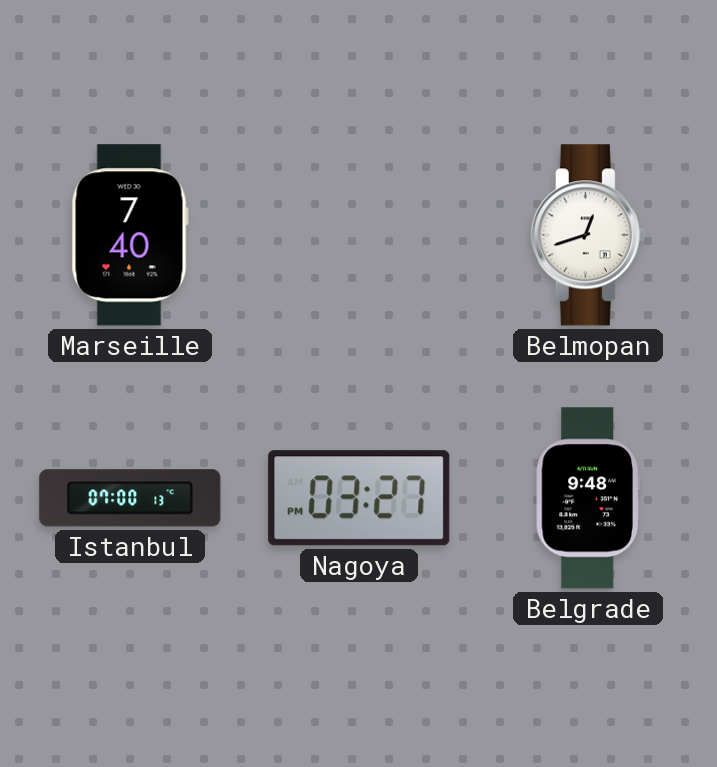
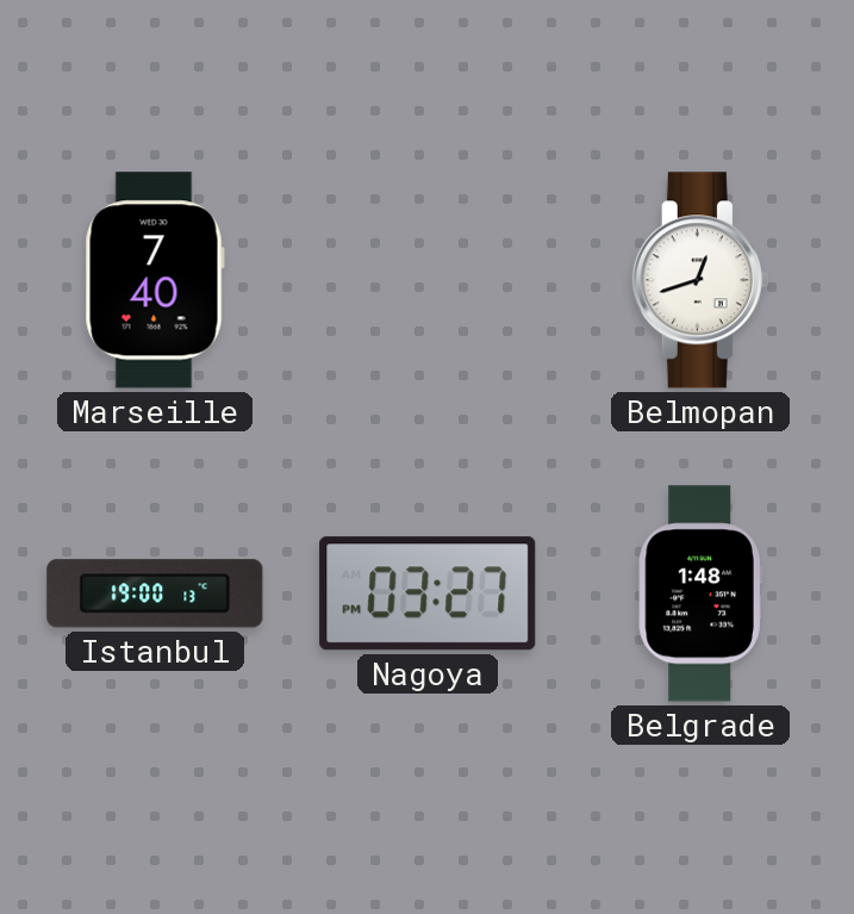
Istanbul: 07:00 -> 19:00 (155, 593)
Belgrade: 9:48 -> 1:48 (700, 593)
